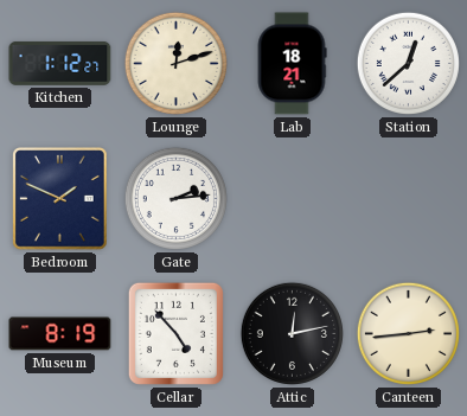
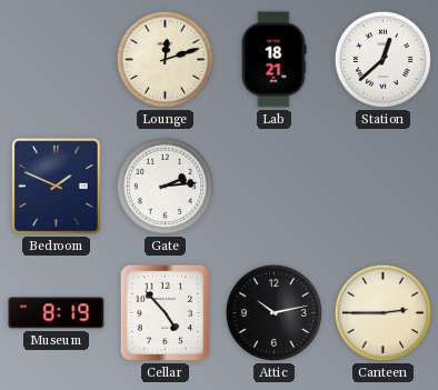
Kitchen: 1:12 -> none (60, 63)
Attic: 12:13 -> 10:13 (273, 312)
Canteen: 2:44 -> 2:45 (382, 312)
